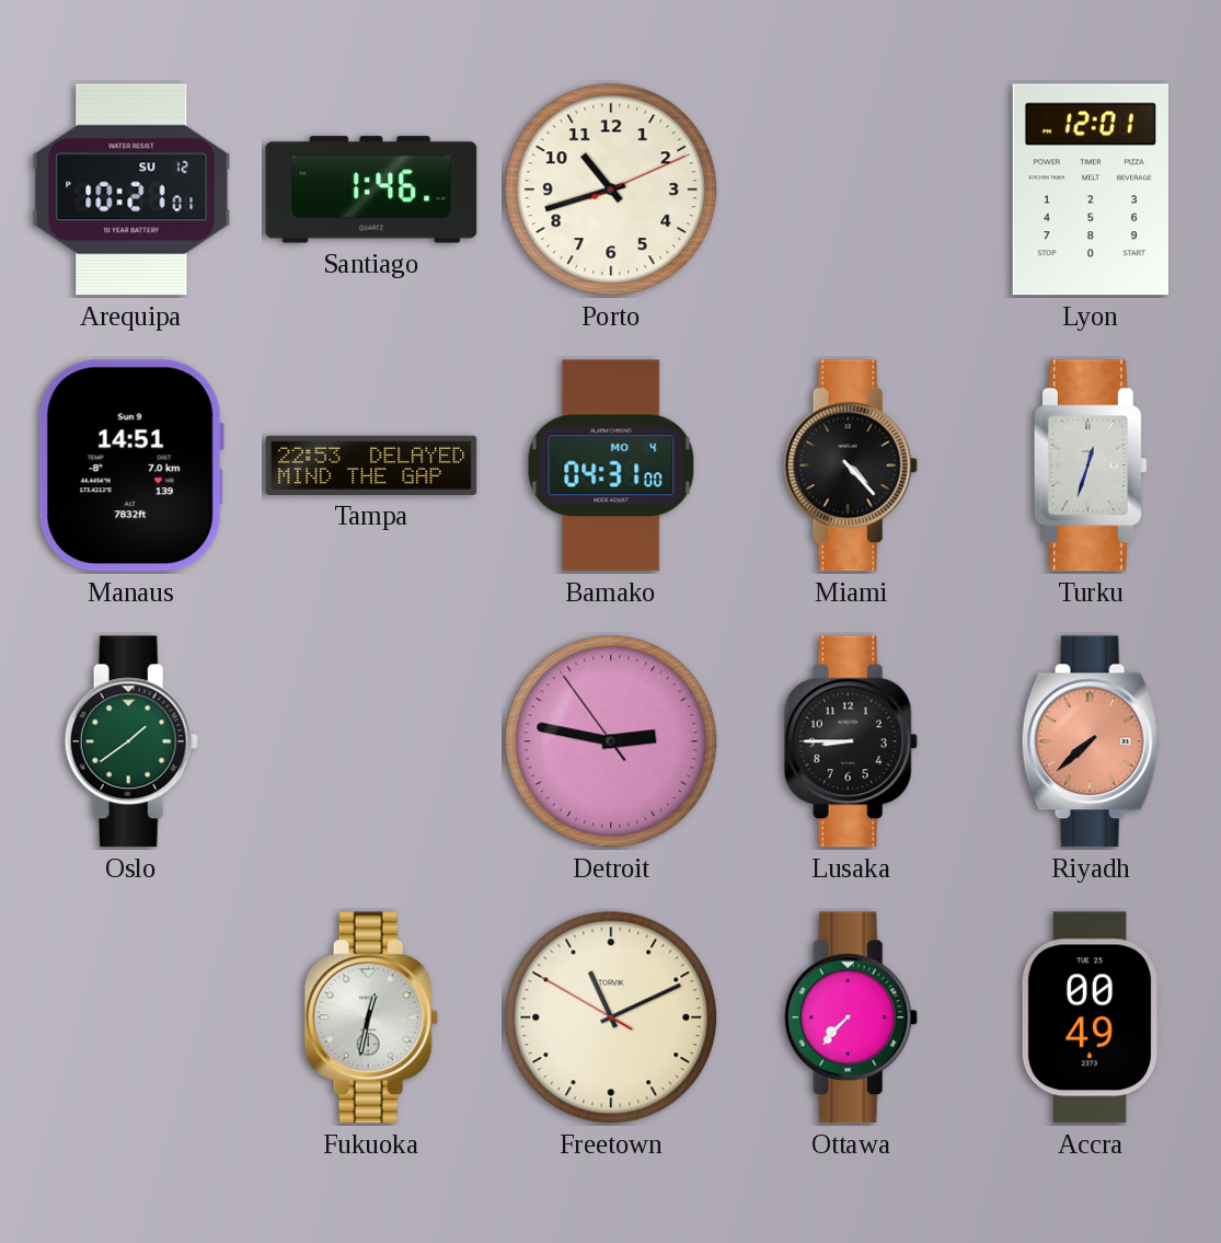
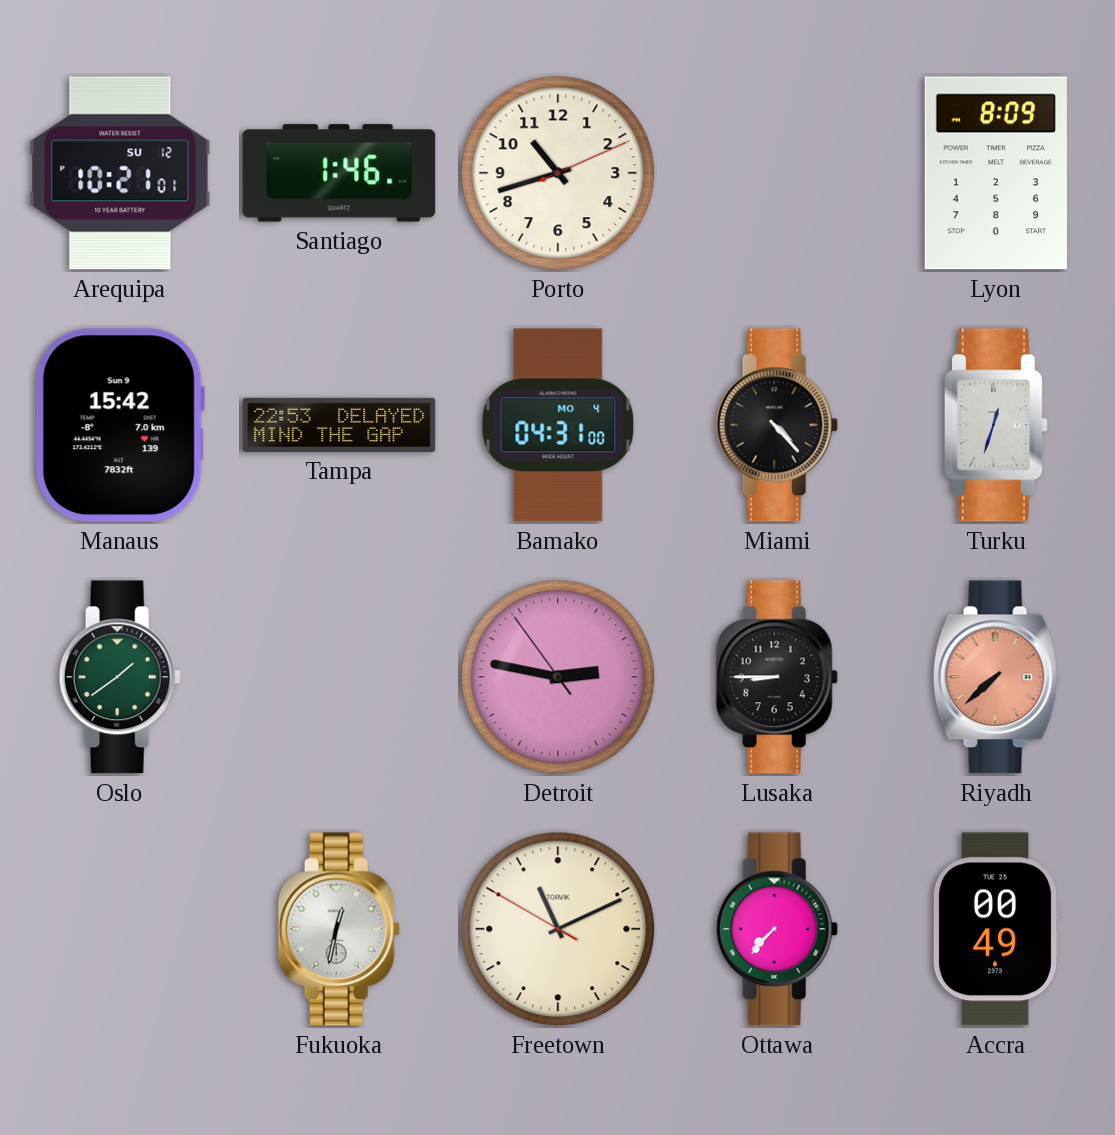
Lyon: 12:01 -> 8:09 (996, 173)
Manaus: 14:51 -> 15:42 (120, 425)
